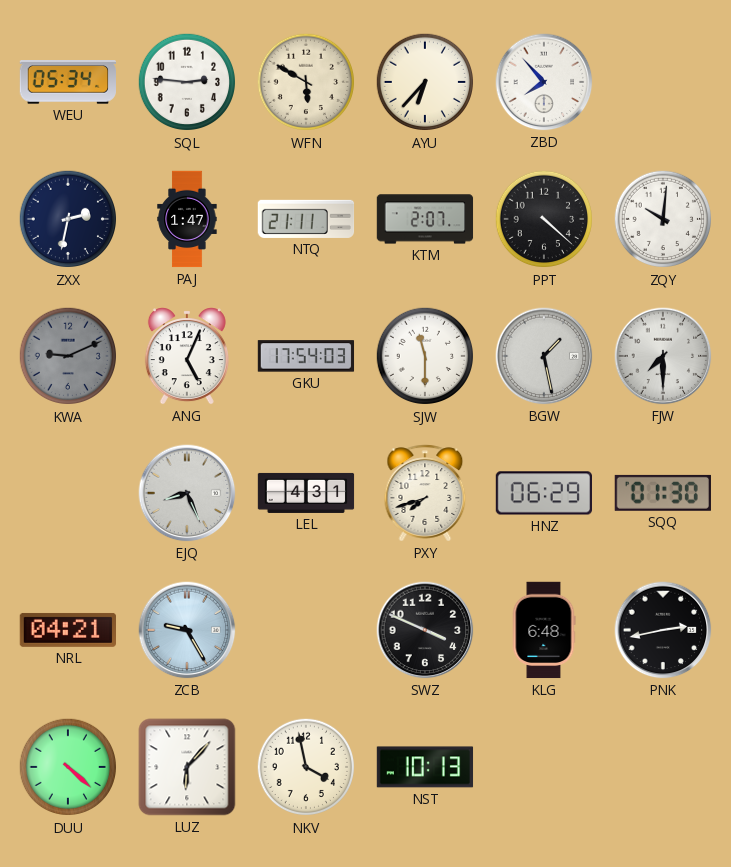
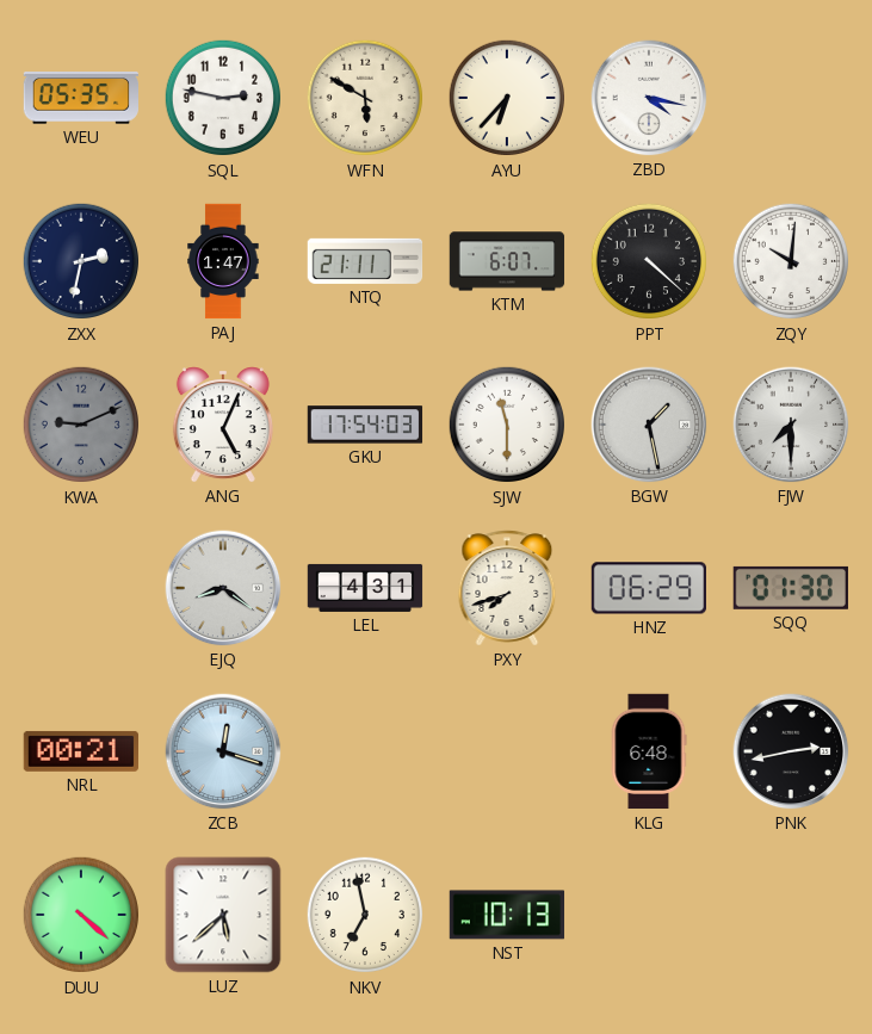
WEU: 05:34 -> 05:35 (80, 98)
SQL: 2:46 -> 2:47 (222, 98)
ZBD: 7:53 -> 4:17 (649, 98)
KTM: 2:07 -> 6:07 (507, 261)
EJQ: 8:26 -> 8:21 (223, 588)
NRL: 04:21 -> 00:21 (80, 751)
ZCB: 9:25 -> 12:18 (223, 751)
SWZ: 3:49 -> none (425, 630)
LUZ: 6:07 -> 5:38 (223, 915)
NKV: 3:58 -> 6:58 (364, 915)
